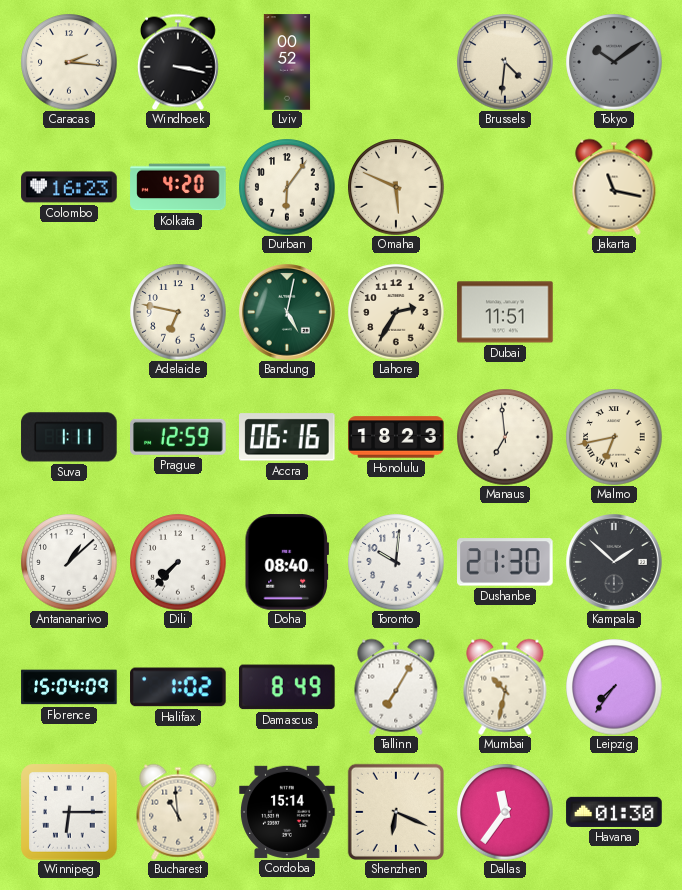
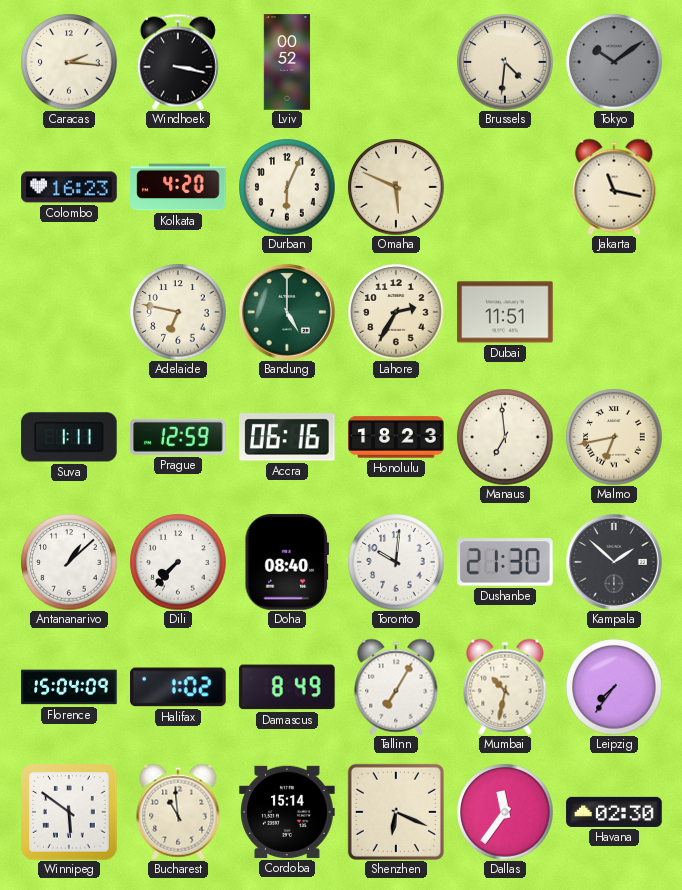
Durban: 6:06 -> 6:04 (287, 187)
Bandung: 5:02 -> 5:00 (288, 313)
Winnipeg: 6:15 -> 5:51 (69, 812)
Havana: 01:30 -> 02:30 (614, 812)
